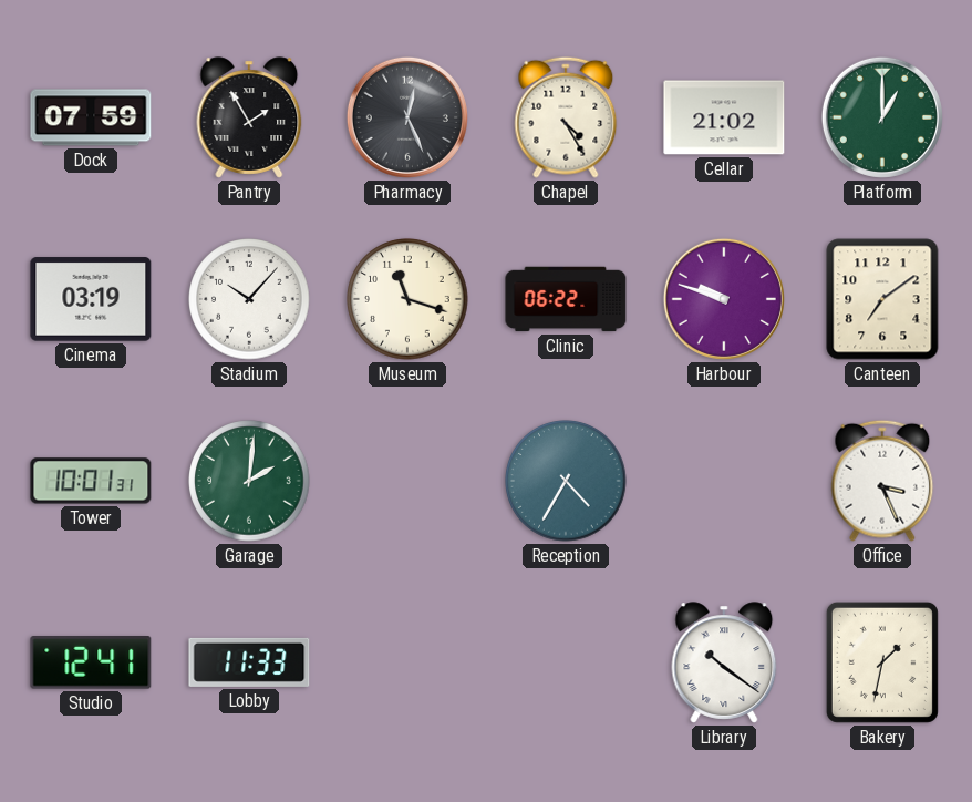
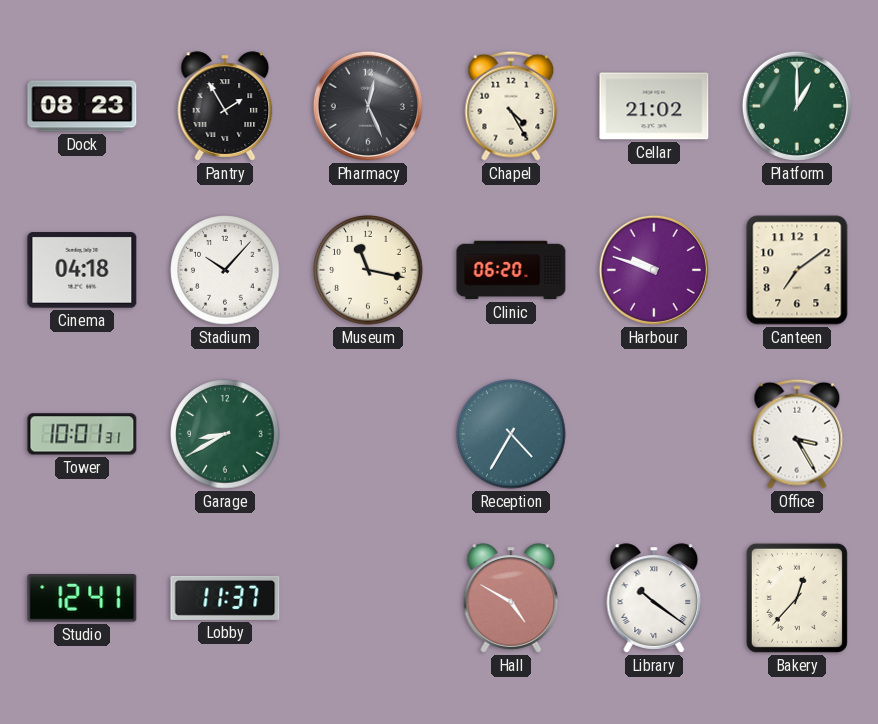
Dock: 07:59 -> 08:23 (82, 106)
Cinema: 03:19 -> 04:18 (82, 270)
Museum: 11:18 -> 11:17 (368, 270)
Clinic: 06:22 -> 06:20 (511, 270)
Garage: 2:01 -> 8:40 (225, 434)
Office: 3:26 -> 3:25 (797, 434)
Lobby: 11:33 -> 11:37 (225, 598)
Hall: none -> 4:50 (511, 598)
Bakery: 1:32 -> 12:37 (797, 598)
